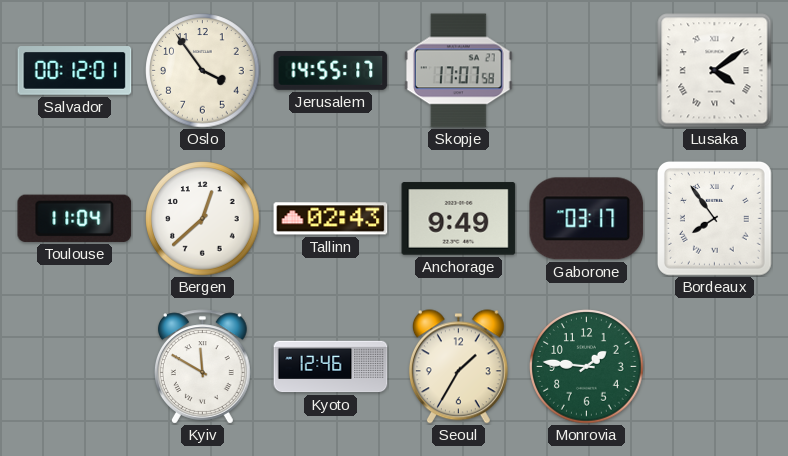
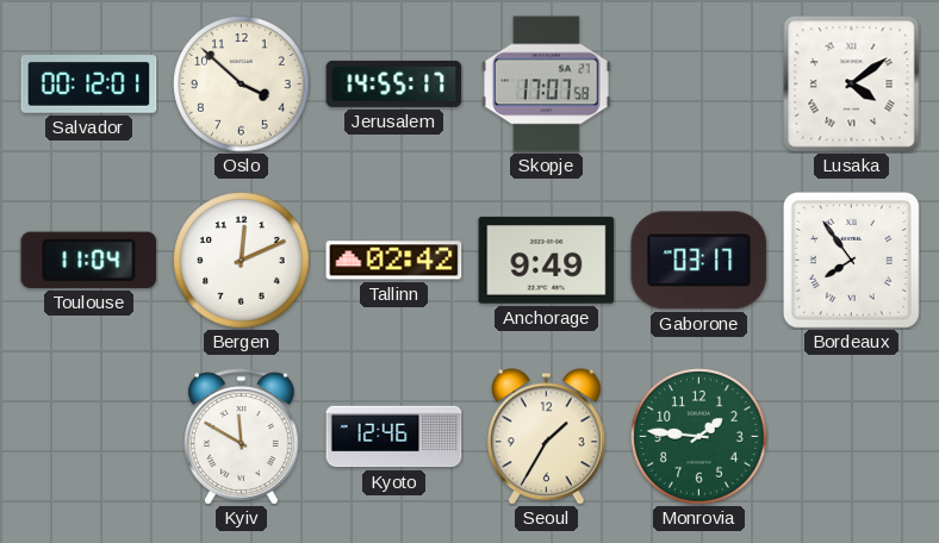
Oslo: 3:54 -> 3:52 (242, 85)
Bergen: 12:38 -> 12:11 (242, 261)
Tallinn: 02:43 -> 02:42 (394, 261)
